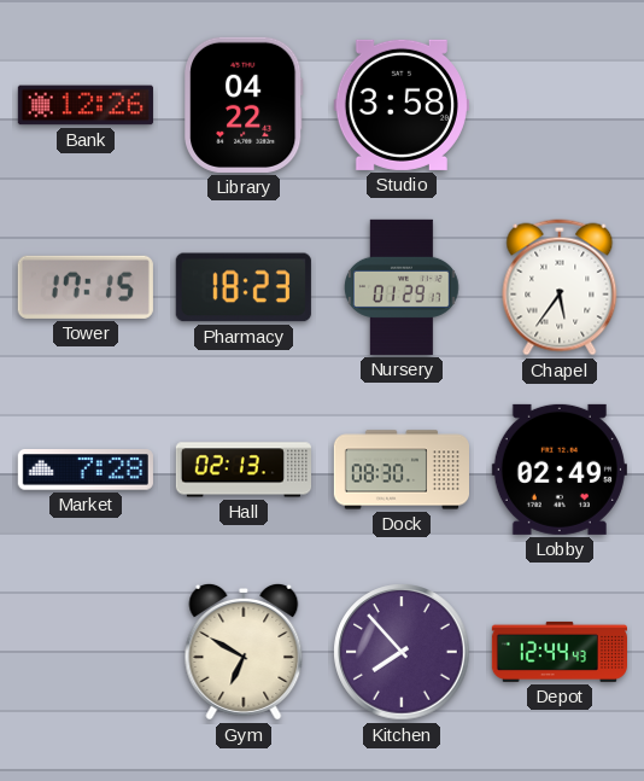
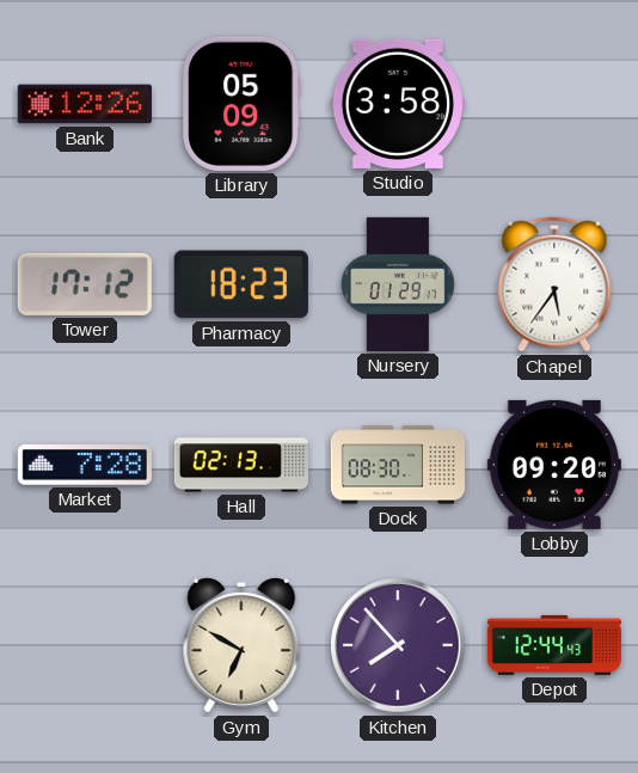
Library: 04:22 -> 05:09 (243, 104)
Tower: 17:15 -> 17:12 (85, 284)
Lobby: 02:49 -> 09:20 (554, 465)
